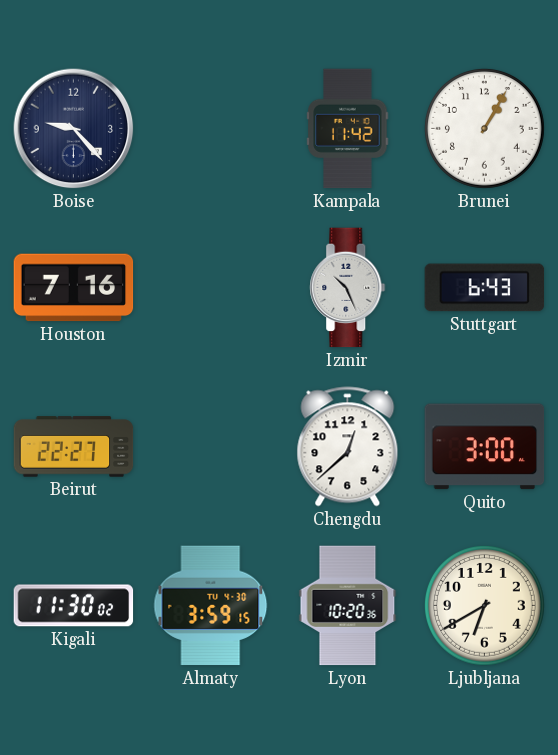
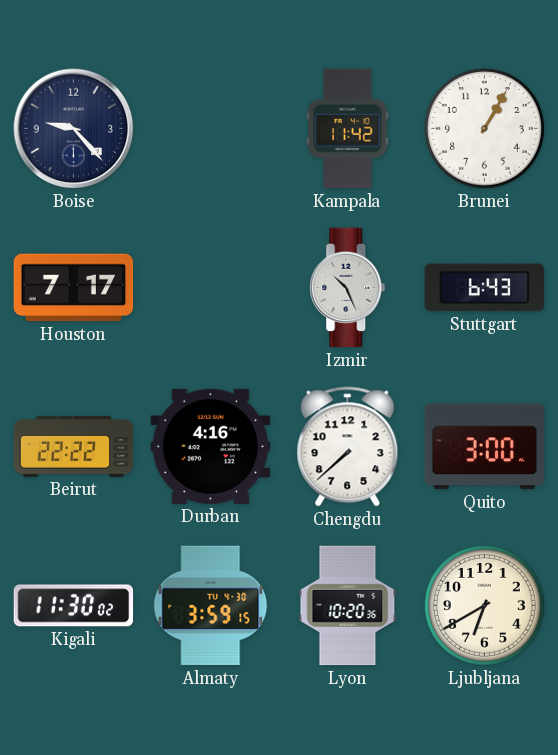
Houston: 7:16 -> 7:17 (74, 288)
Beirut: 22:27 -> 22:22 (74, 447)
Durban: none -> 4:16 (211, 446)
Chengdu: 12:38 -> 7:38 (348, 447)
